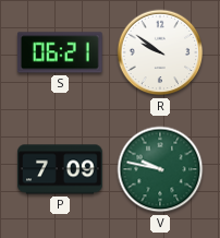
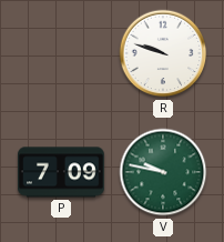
S: 06:21 -> none (60, 52)
R: 9:51 -> 9:48 (163, 53)
